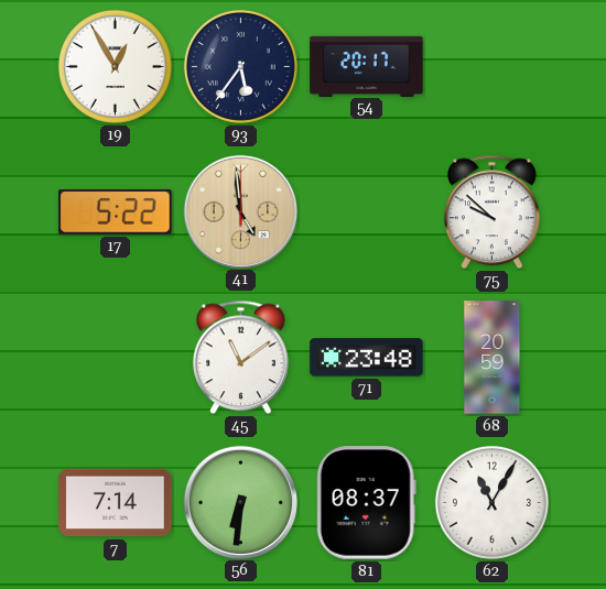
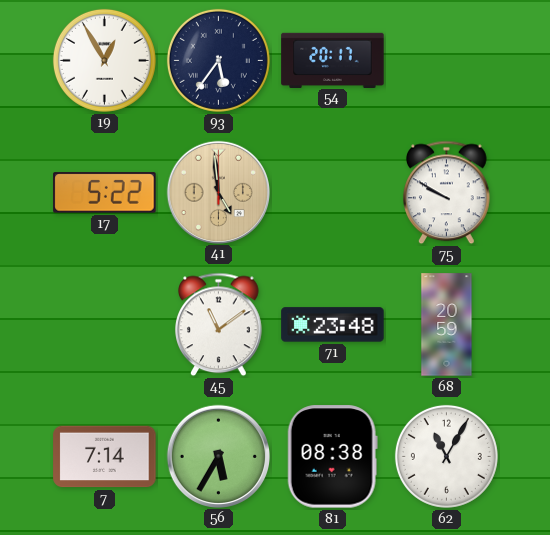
75: 9:52 -> 9:50 (447, 193)
56: 6:31 -> 5:35 (218, 456)
81: 08:37 -> 08:38 (332, 457)
